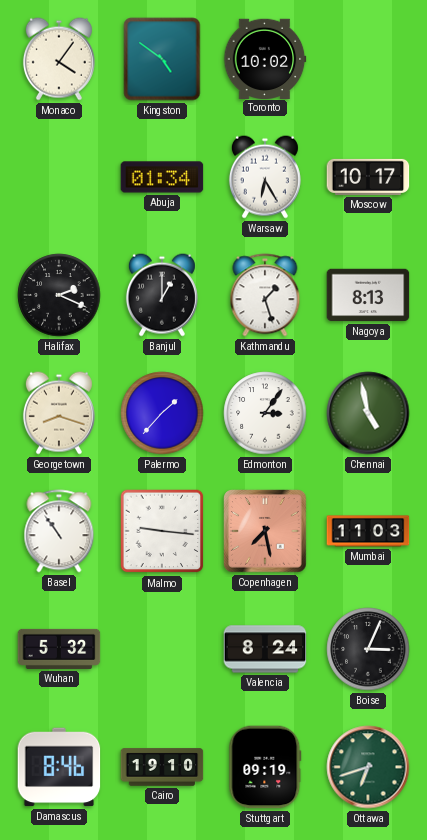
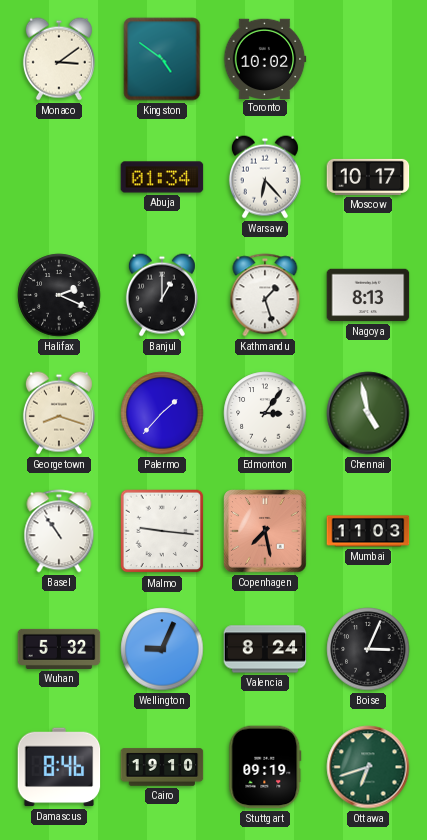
Monaco: 4:06 -> 3:09 (59, 59)
Warsaw: 6:25 -> 6:23 (265, 177)
Wellington: none -> 9:04 (162, 649)
